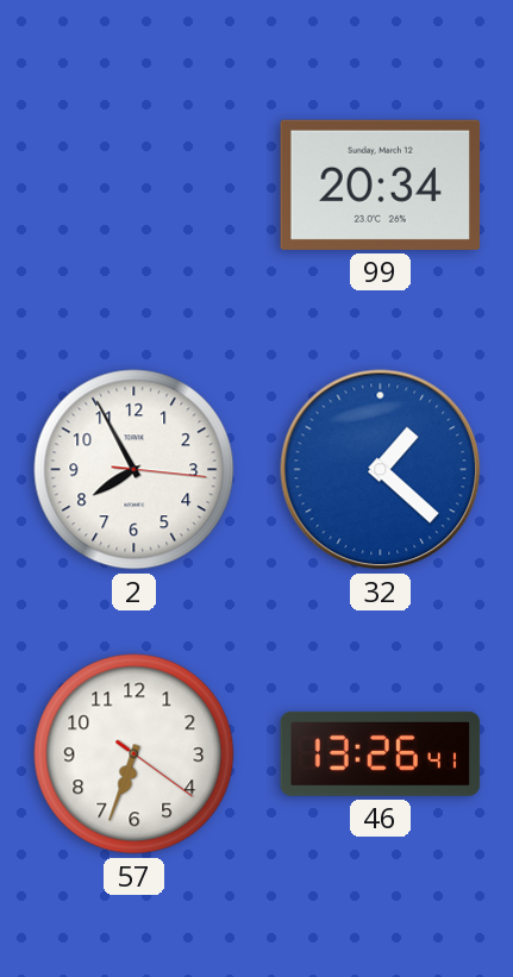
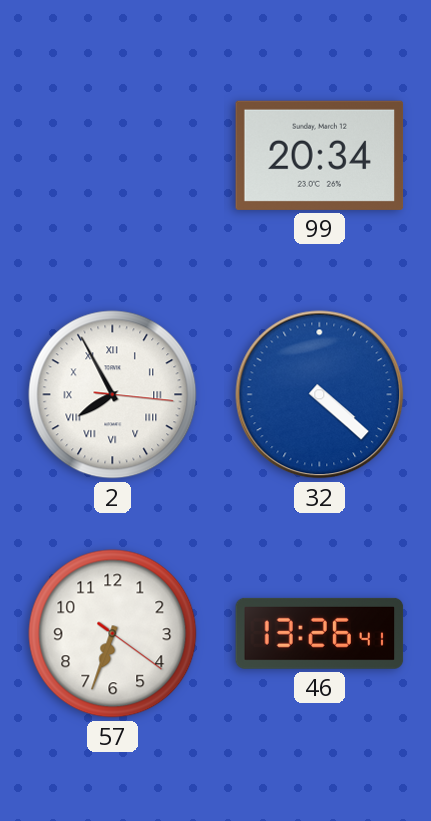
2 numerals: Arabic -> Roman (113, 395)
32: 1:22 -> 4:22 (320, 395)
